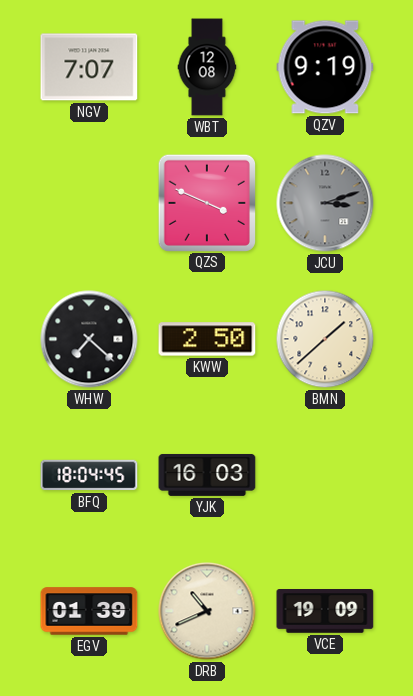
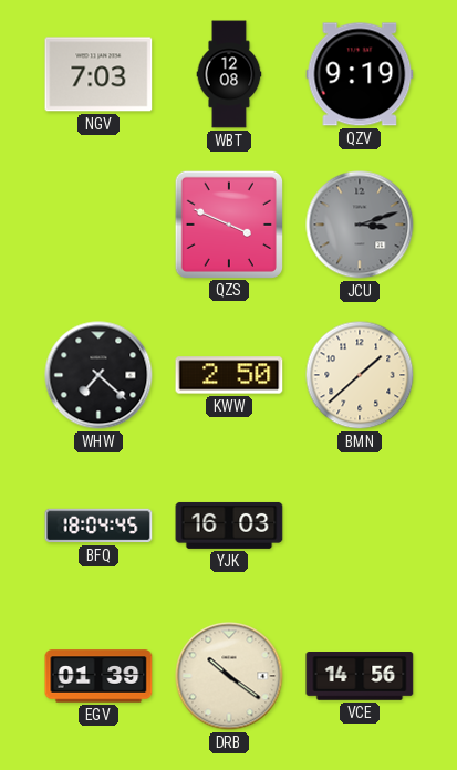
NGV: 7:07 -> 7:03 (98, 74)
DRB: 10:41 -> 10:21 (229, 676)
VCE: 19:09 -> 14:56 (360, 676)
